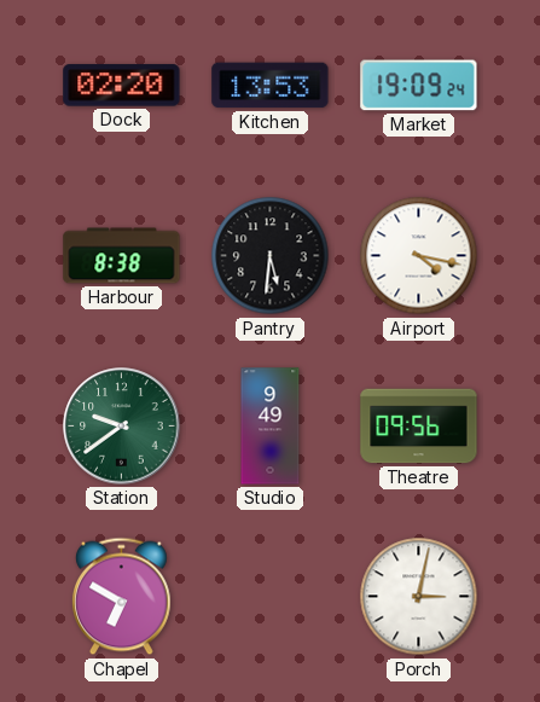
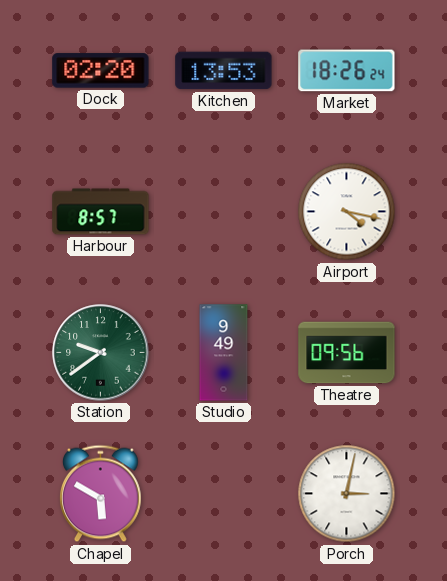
Market: 19:09 -> 18:26 (347, 71)
Harbour: 8:38 -> 8:57 (101, 212)
Pantry: 5:31 -> none (271, 256)
Chapel: 6:50 -> 5:50 (101, 494)
